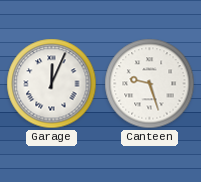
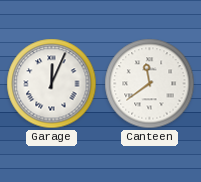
Canteen: 9:27 -> 11:39 (150, 84)
